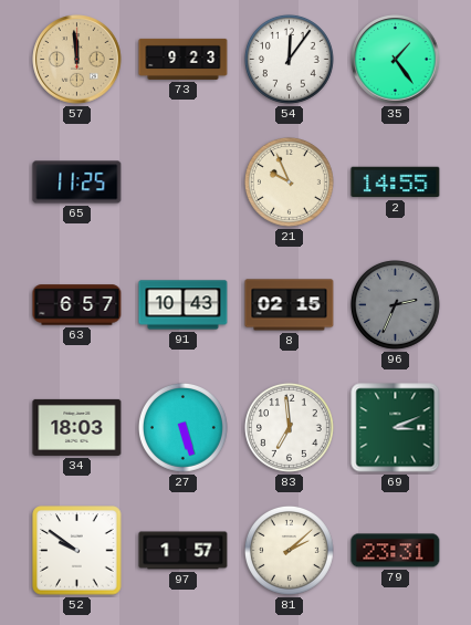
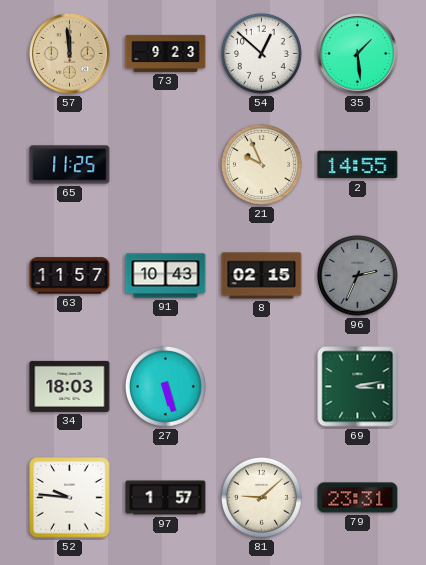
54: 12:06 -> 12:52 (261, 53)
35: 1:24 -> 1:29 (358, 54)
63: 6:57 -> 11:57 (70, 276)
83: 6:59 -> none (289, 427)
69: 3:11 -> 3:13 (358, 387)
52: 9:51 -> 9:46 (70, 498)
81: 2:08 -> 9:08 (261, 497)
